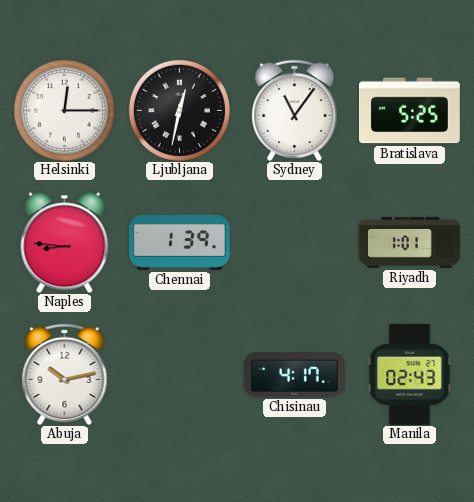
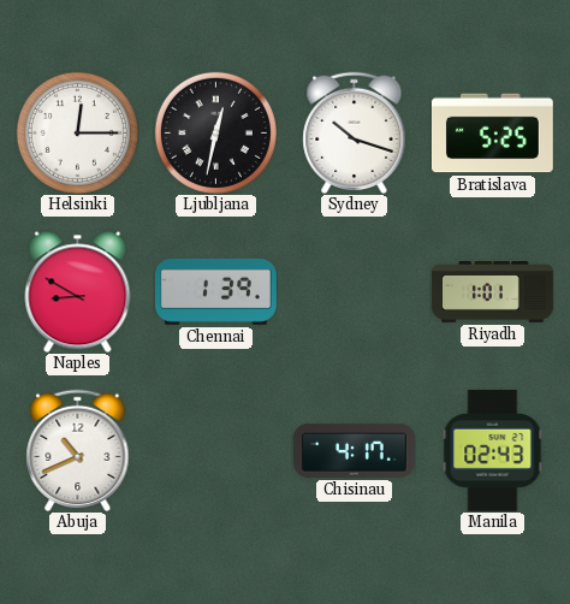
Sydney: 11:06 -> 10:18 (355, 132)
Naples: 8:46 -> 8:50 (78, 291)
Abuja: 10:13 -> 10:41 (78, 450)
